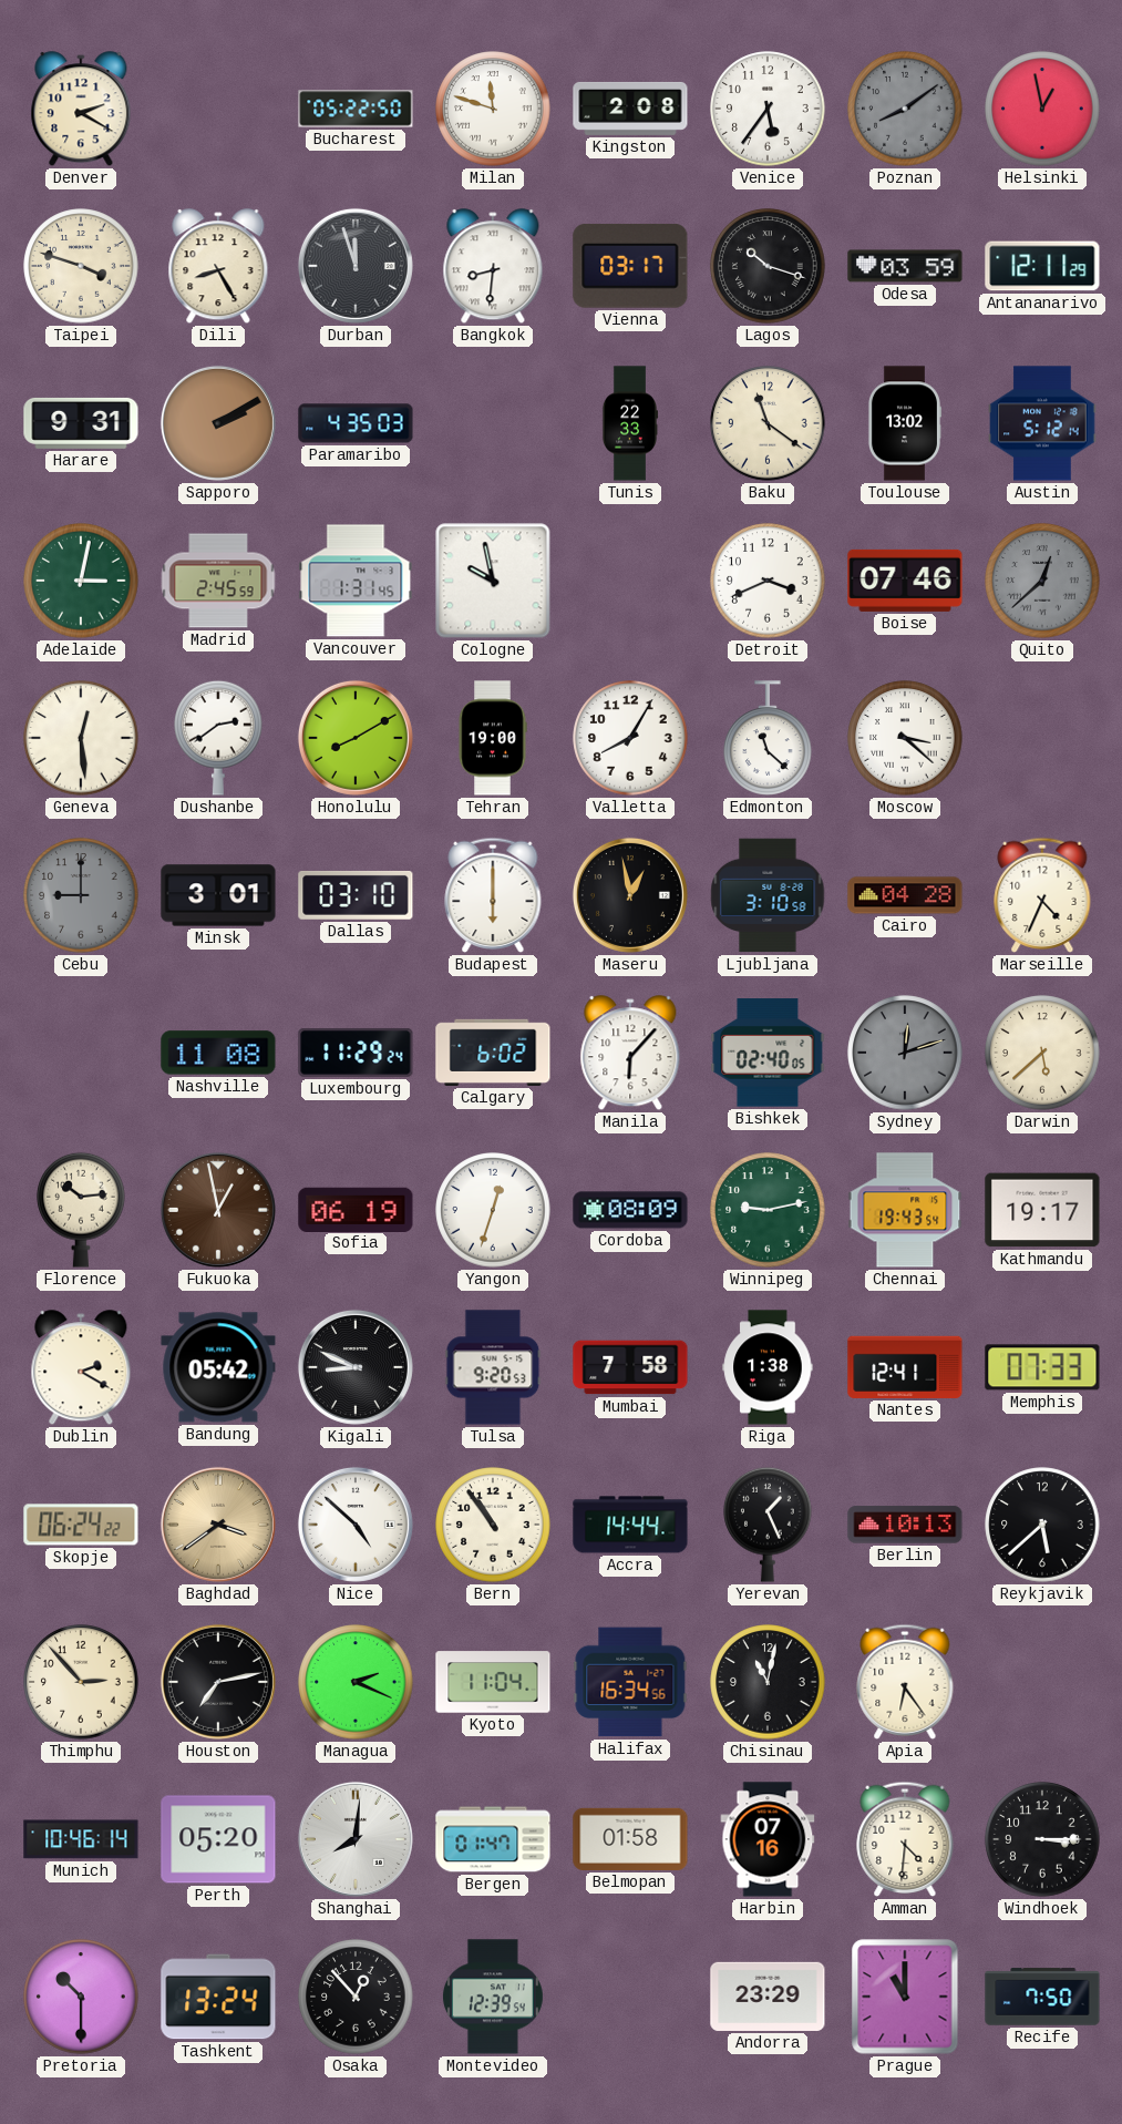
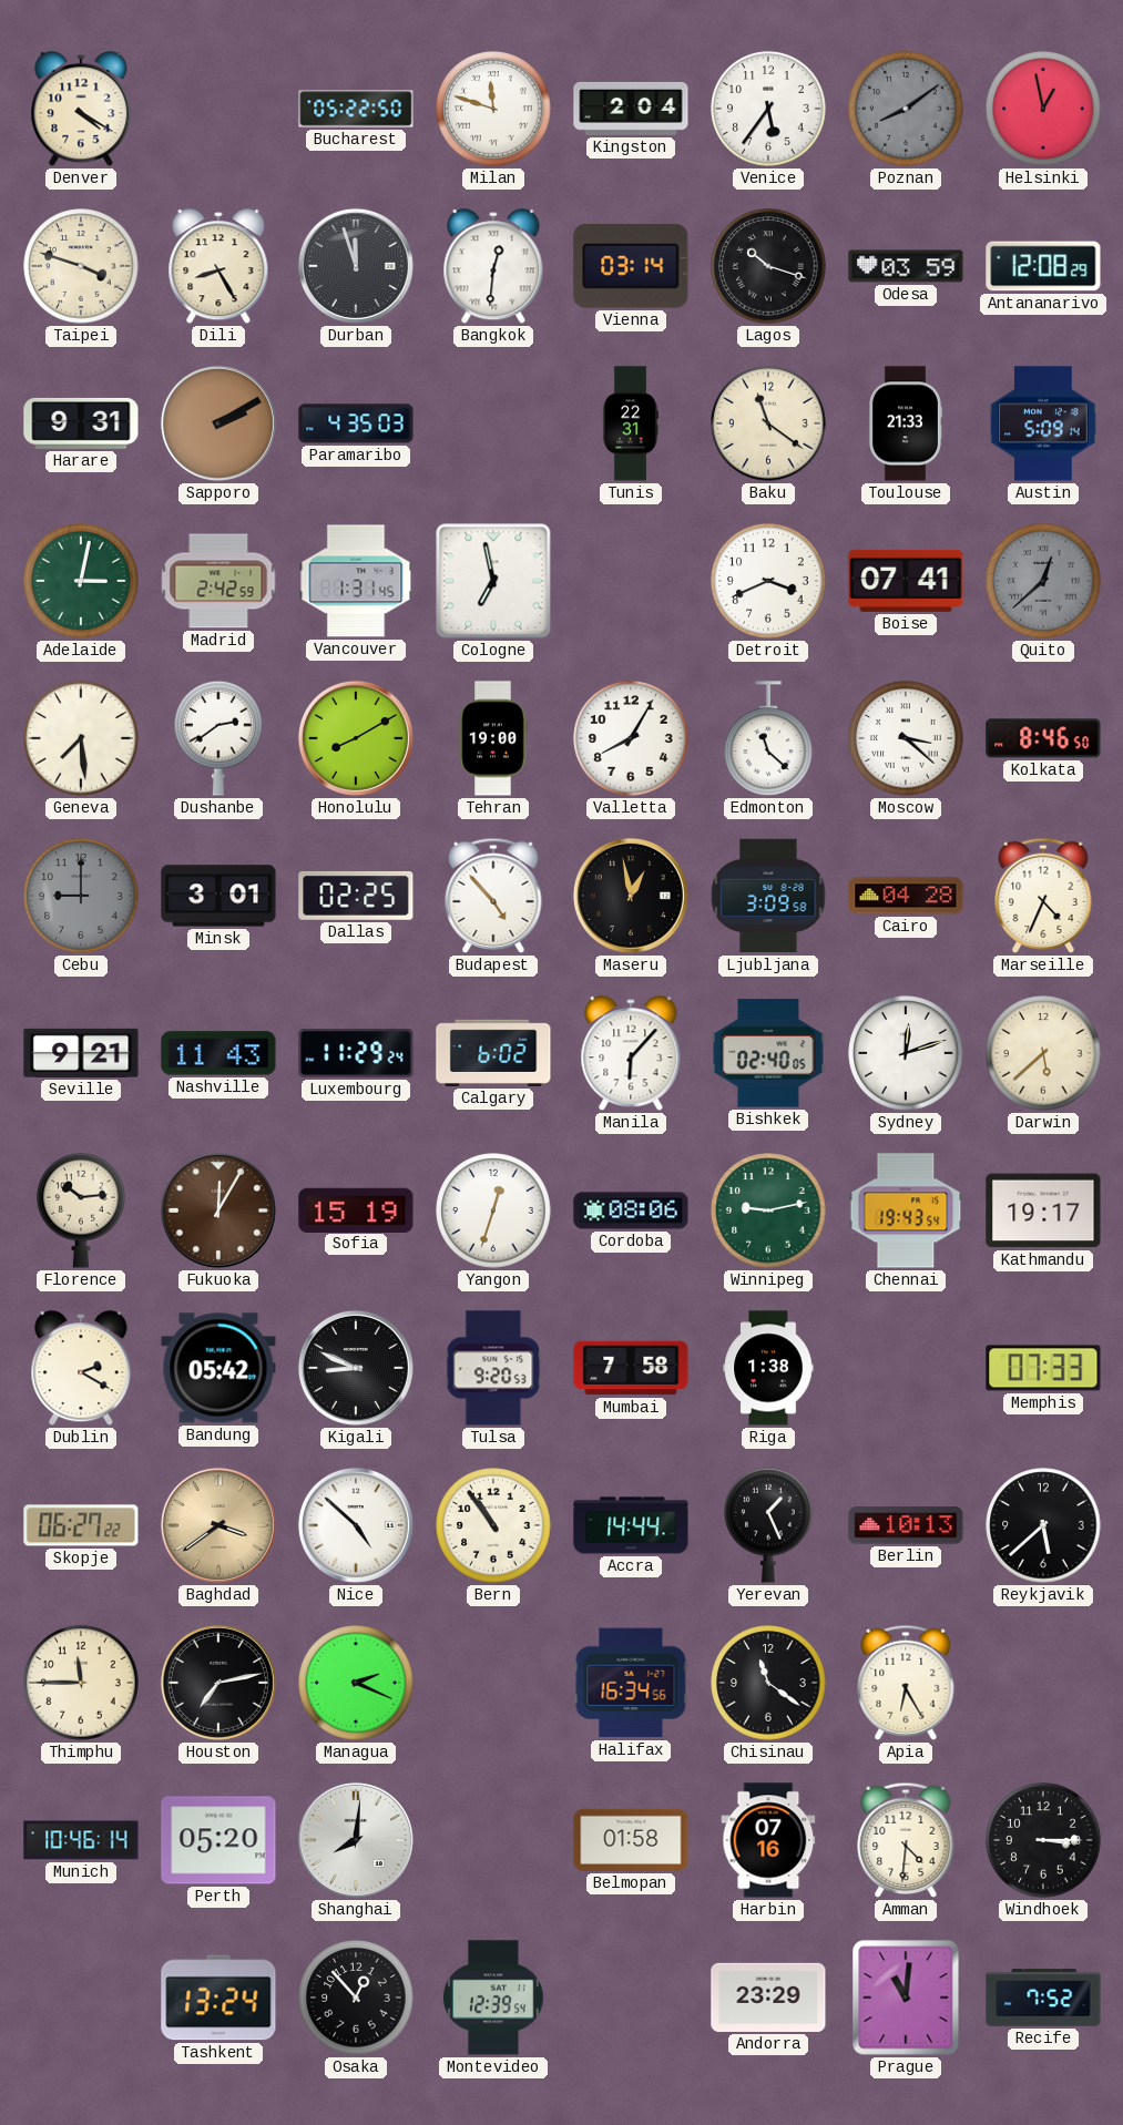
Denver: 2:20 -> 4:20 (81, 110)
Kingston: 2:08 -> 2:04 (631, 109)
Bangkok: 8:31 -> 12:31 (493, 267)
Vienna: 03:17 -> 03:14 (631, 266)
Antananarivo: 12:11 -> 12:08 (1043, 266)
Tunis: 22:33 -> 22:31 (630, 423)
Toulouse: 13:02 -> 21:33 (905, 423)
Austin: 5:12 -> 5:09 (1043, 423)
Madrid: 2:45 -> 2:42 (218, 581)
Cologne: 9:58 -> 6:58 (493, 581)
Boise: 07:46 -> 07:41 (906, 581)
Geneva: 12:29 -> 7:29 (81, 738)
Kolkata: none -> 8:46 (1043, 738)
Dallas: 03:10 -> 02:25 (356, 896)
Budapest: 6:00 -> 4:53 (493, 896)
Ljubljana: 3:10 -> 3:09 (768, 896)
Seville: none -> 9:21 (81, 1053)
Nashville: 11:08 -> 11:43 (218, 1053)
Sydney dial: grey -> white (906, 1053)
Fukuoka: 12:58 -> 12:05 (218, 1210)
Sofia: 06:19 -> 15:19 (356, 1209)
Cordoba: 08:09 -> 08:06 (631, 1210)
Nantes: 12:41 -> none (905, 1367)
Skopje: 06:24 -> 06:27 (81, 1525)
Thimphu: 2:53 -> 11:45 (81, 1683)
Kyoto: 11:04 -> none (493, 1682)
Chisinau: 11:02 -> 11:21 (768, 1683)
Apia: 6:24 -> 6:25 (906, 1683)
Bergen: 01:47 -> none (493, 1839)
Pretoria: 10:30 -> none (81, 1997)
Prague: 11:00 -> 11:01 (906, 1998)
Recife: 7:50 -> 7:52 (1043, 1998)
